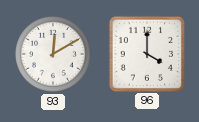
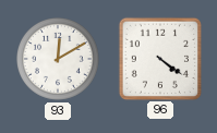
96: 4:00 -> 4:21 (159, 58)
